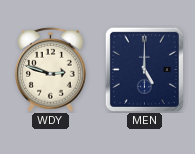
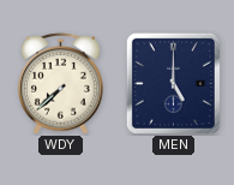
WDY: 2:48 -> 7:38 (61, 83)
